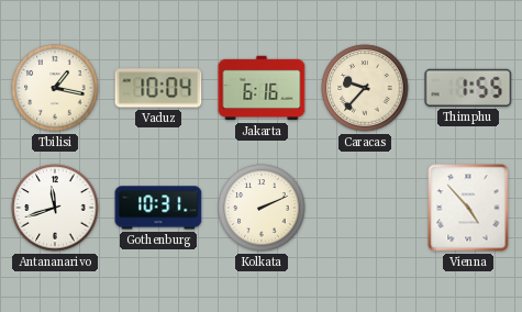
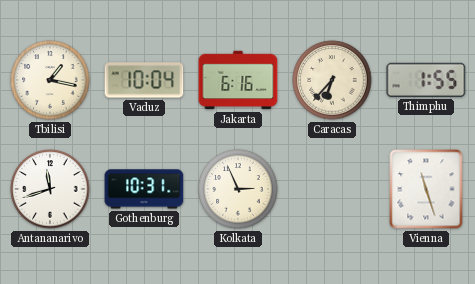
Caracas: 9:37 -> 6:37 (332, 80)
Kolkata: 2:11 -> 2:56 (238, 189)
Vienna: 4:53 -> 11:27 (426, 189)
